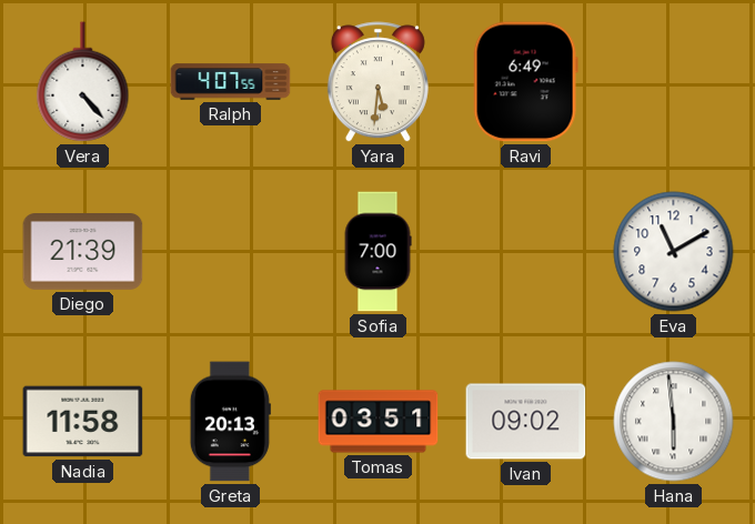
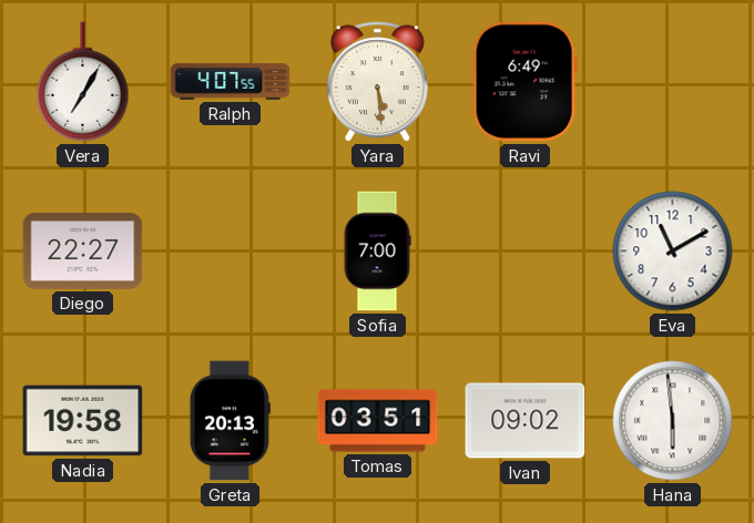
Vera: 4:23 -> 7:05 (83, 82)
Yara: 5:31 -> 5:29 (377, 82)
Diego: 21:39 -> 22:27 (83, 252)
Nadia: 11:58 -> 19:58 (83, 421)
